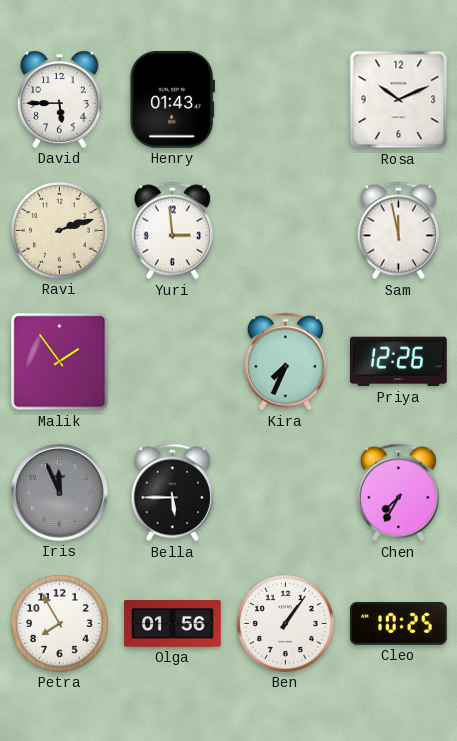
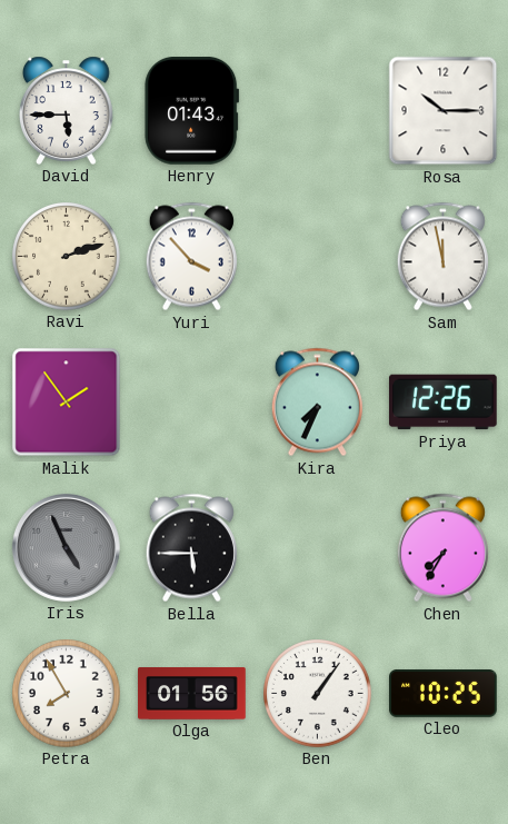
Rosa: 10:11 -> 10:15 (444, 111)
Yuri: 2:59 -> 3:53 (191, 257)
Iris: 11:56 -> 4:56 (66, 547)
